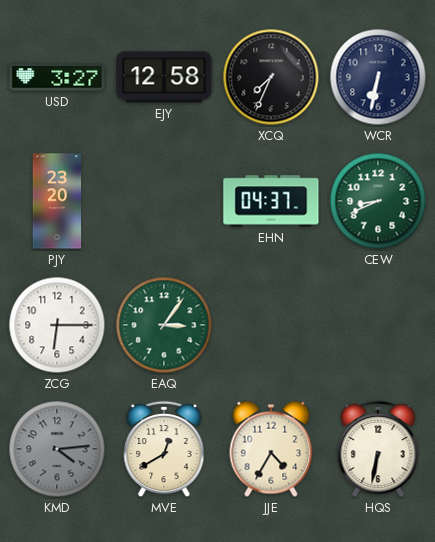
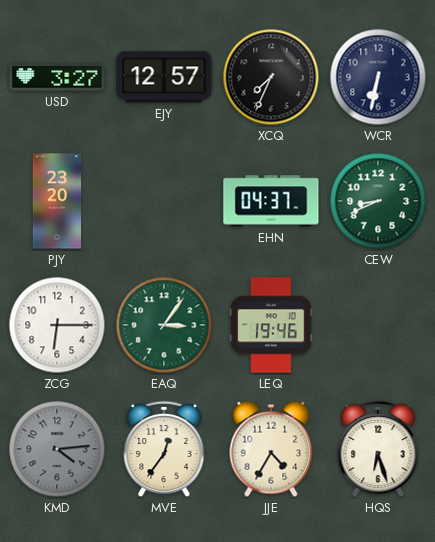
EJY: 12:58 -> 12:57 (164, 77)
LEQ: none -> 19:46 (271, 325)
MVE: 12:40 -> 12:36 (164, 449)
HQS: 6:32 -> 6:27 (378, 449)
